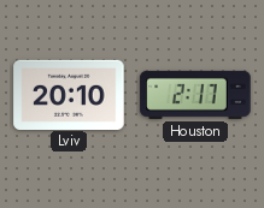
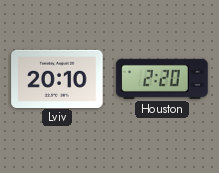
Houston: 2:17 -> 2:20 (162, 79)
